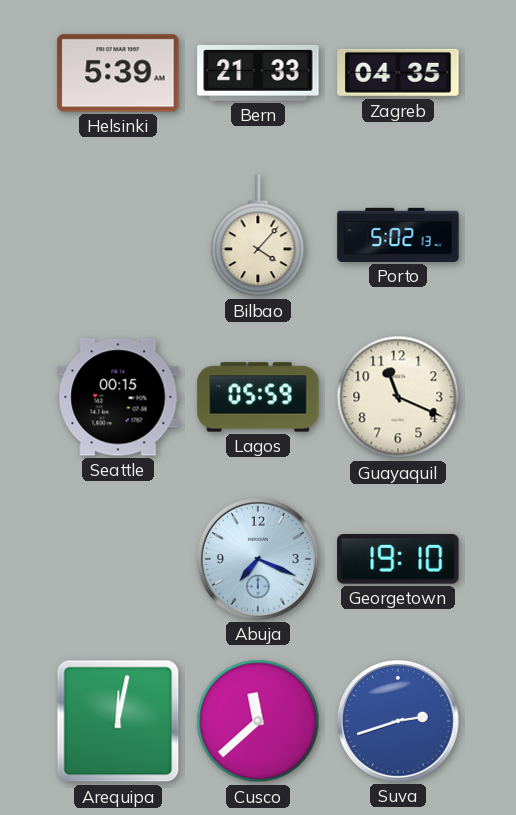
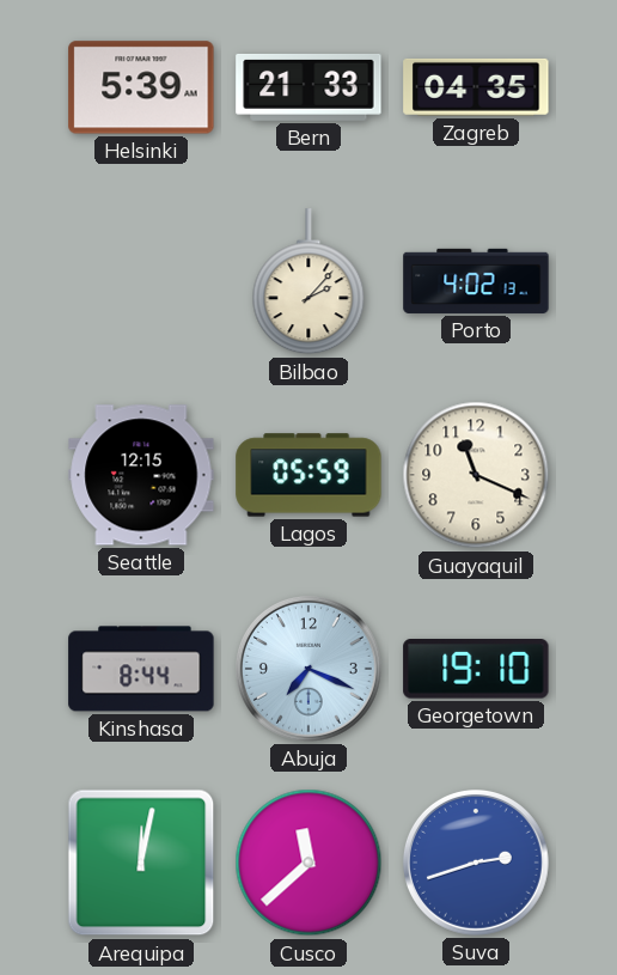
Bilbao: 4:07 -> 2:07 (308, 282)
Porto: 5:02 -> 4:02 (476, 281)
Seattle: 00:15 -> 12:15 (141, 475)
Kinshasa: none -> 8:44 (141, 669)
